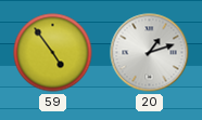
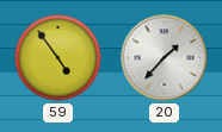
20: 1:12 -> 1:37 (165, 58)
